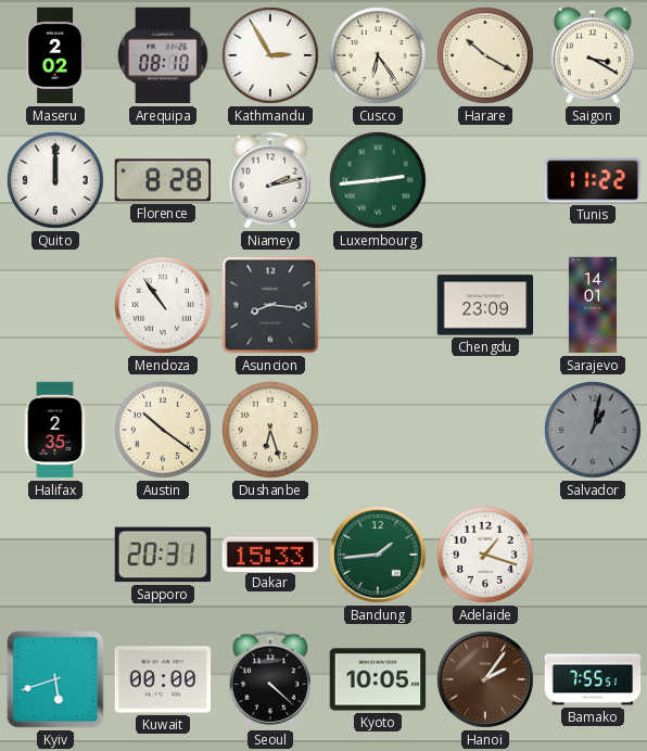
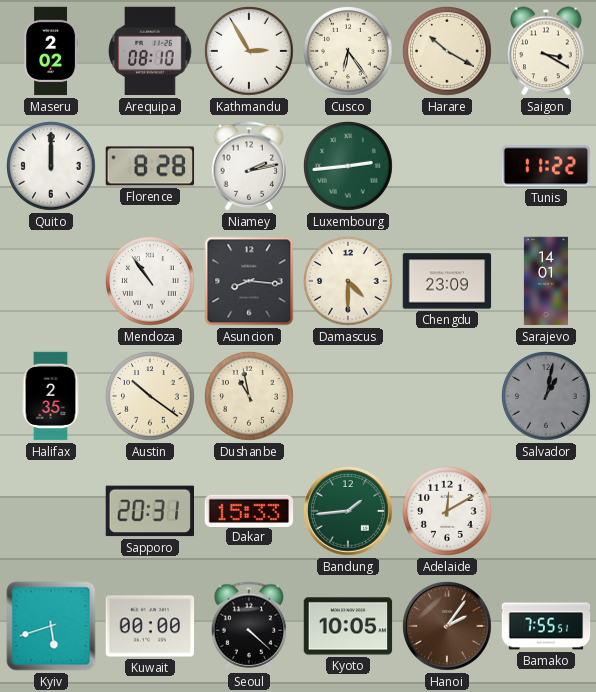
Damascus: none -> 4:30 (349, 282)
Dushanbe: 6:27 -> 10:58 (250, 397)
Adelaide: 1:18 -> 12:10 (448, 512)
